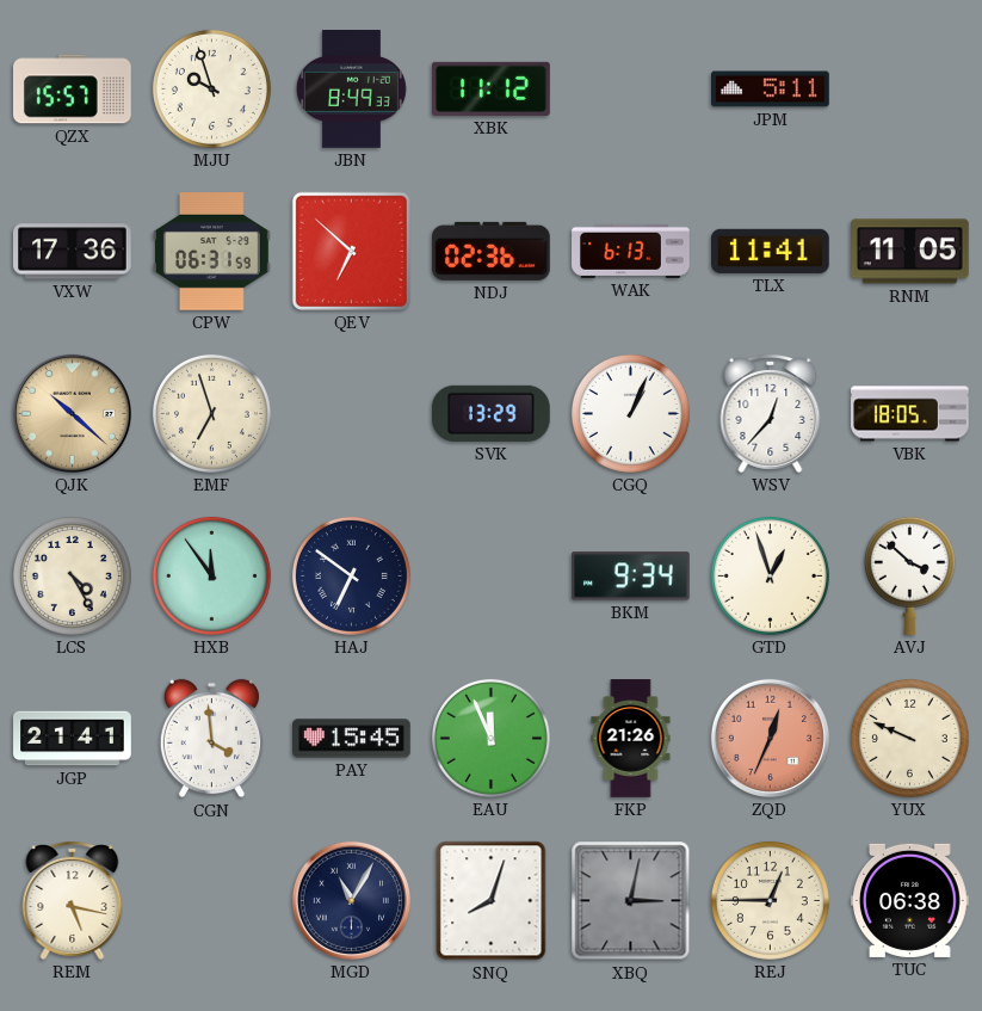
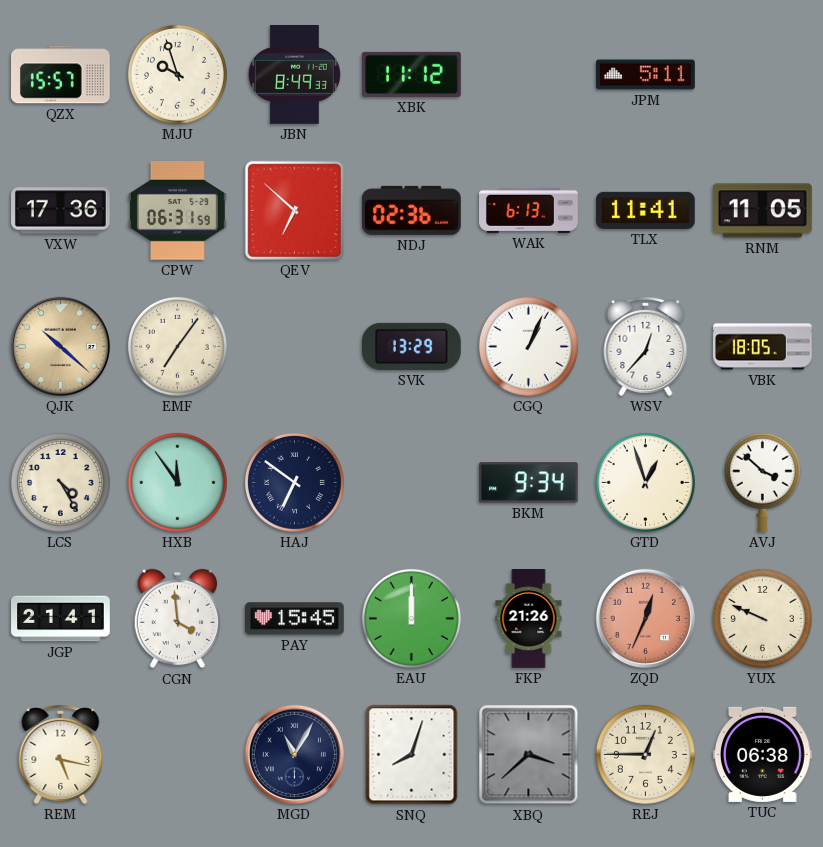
EMF: 6:57 -> 7:06 (177, 346)
EAU: 11:56 -> 12:00 (411, 618)
XBQ: 3:02 -> 3:38 (529, 755)
